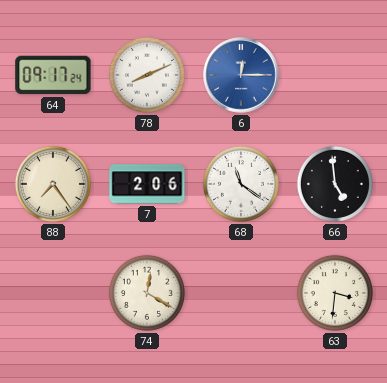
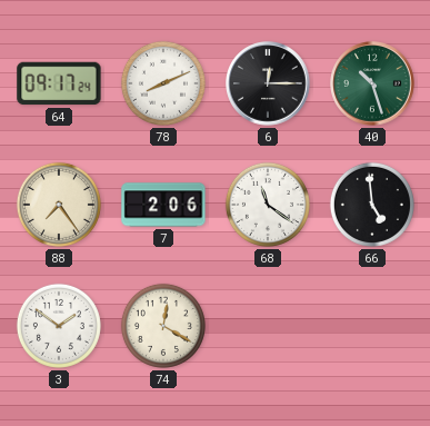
6 dial: blue -> black (268, 83)
40: none -> 10:27 (372, 83)
3: none -> 1:51 (59, 326)
63: 3:31 -> none (335, 293)
